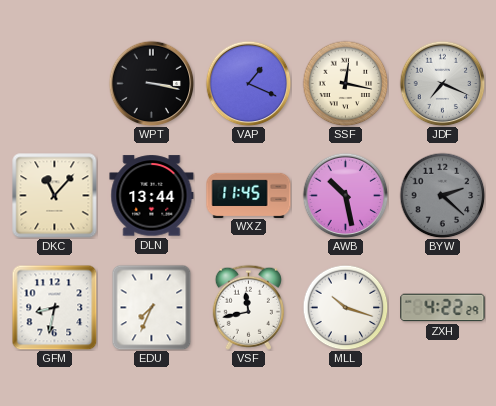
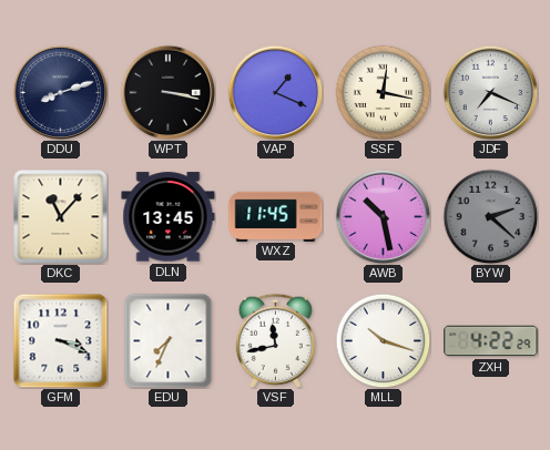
DDU: none -> 8:12 (60, 92)
DLN: 13:44 -> 13:45 (169, 217)
GFM: 8:32 -> 3:19 (60, 340)
